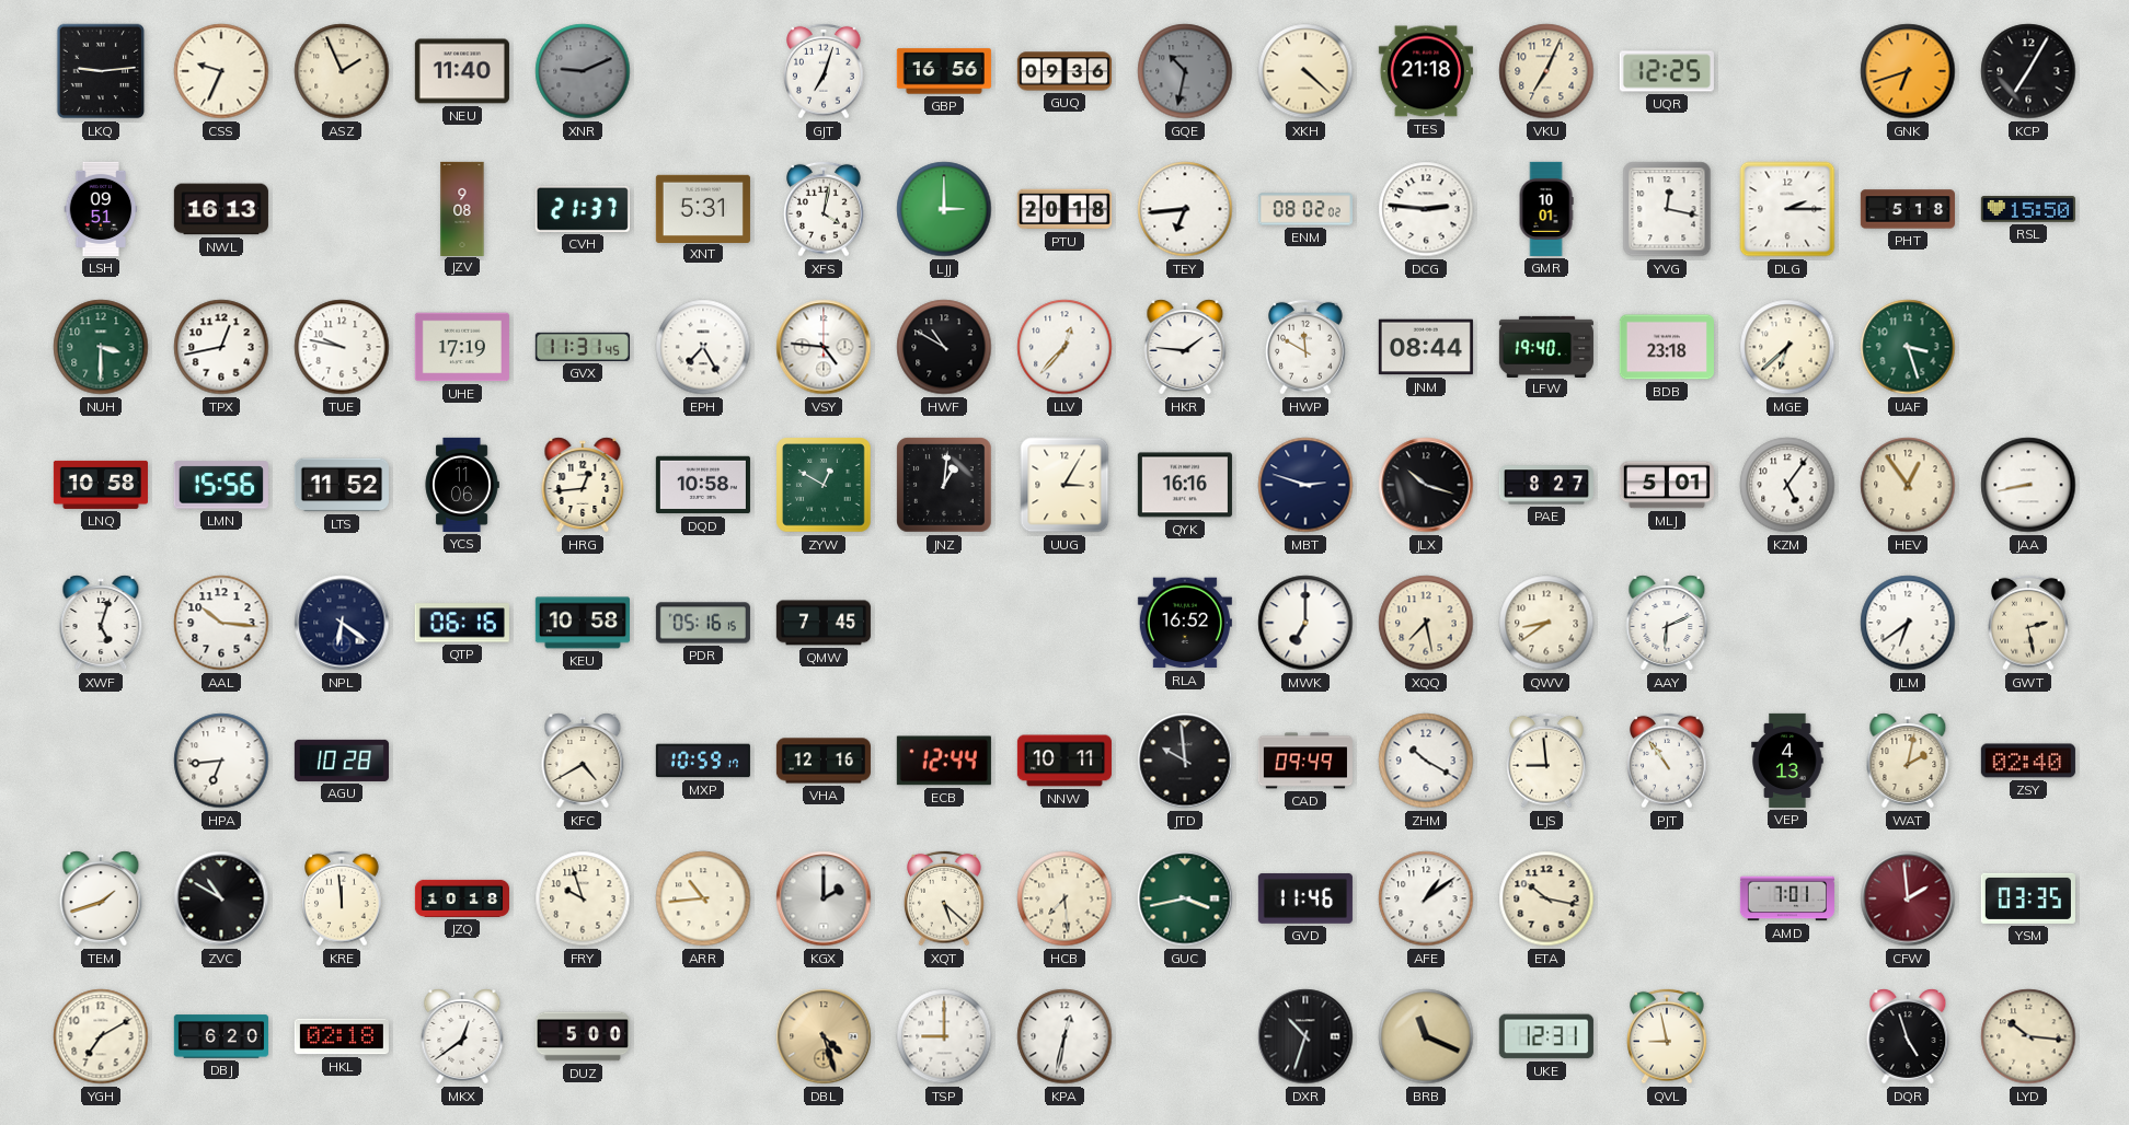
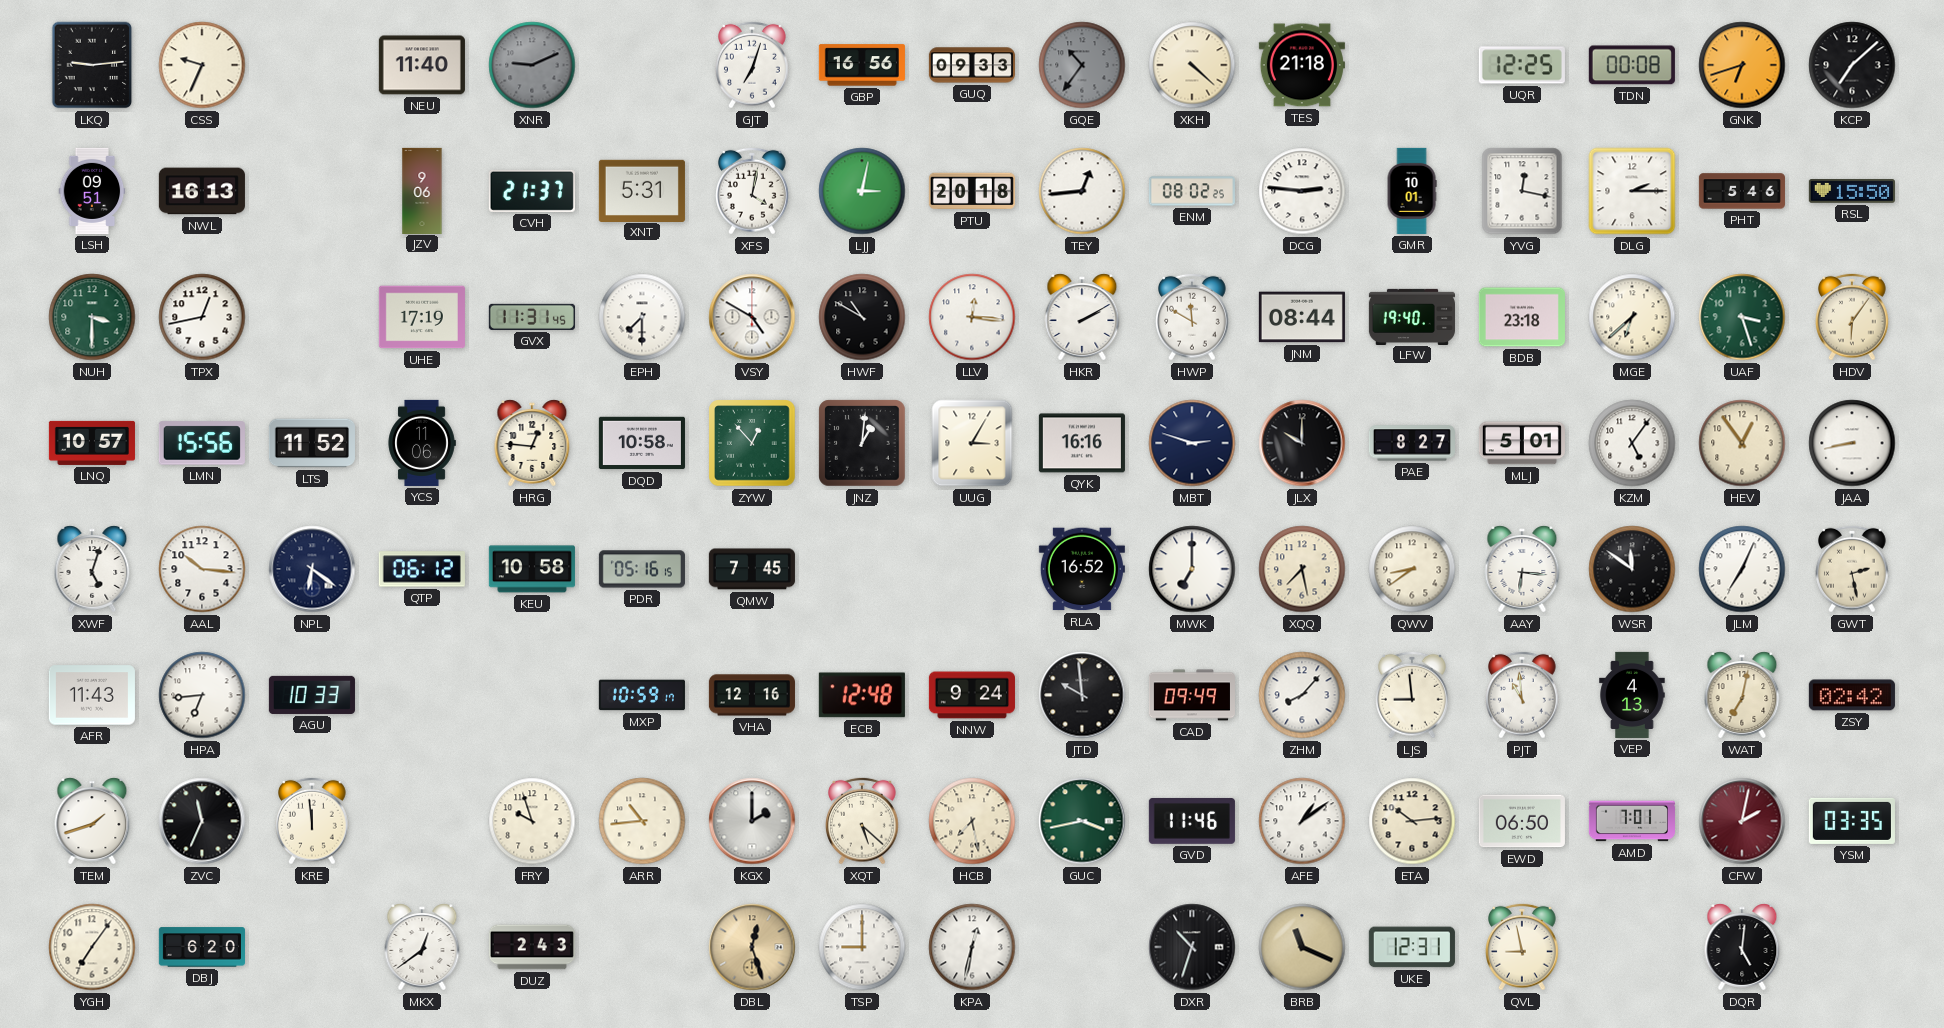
ASZ: 1:56 -> none (342, 71)
GUQ: 09:36 -> 09:33 (972, 65)
GQE: 10:32 -> 10:36 (1082, 65)
VKU: 7:04 -> none (1546, 71)
TDN: none -> 00:08 (1632, 65)
KCP: 7:05 -> 7:08 (1852, 65)
JZV: 9:08 -> 9:06 (422, 190)
LJJ: 3:00 -> 3:02 (862, 191)
TEY: 6:44 -> 12:44 (1082, 191)
ENM: 08:02:02 -> 08:02:25 (1192, 191)
PHT: 5:18 -> 5:46 (1742, 191)
TUE: 9:47 -> none (342, 347)
EPH: 7:25 -> 7:30 (642, 317)
VSY: 4:46 -> 4:50 (752, 317)
LLV: 12:37 -> 12:16 (972, 317)
HKR: 1:46 -> 2:10 (1082, 317)
HDV: none -> 6:06 (1853, 317)
LNQ: 10:58 -> 10:57 (92, 443)
HRG: 12:44 -> 12:46 (532, 443)
ZYW: 12:50 -> 12:53 (752, 443)
JLX: 10:18 -> 10:00 (1302, 443)
QTP: 06:16 -> 06:12 (422, 569)
AAY: 6:11 -> 6:16 (1522, 569)
WSR: none -> 11:51 (1632, 569)
JLM: 6:39 -> 7:04 (1742, 569)
AFR: none -> 11:43 (92, 695)
AGU: 10:28 -> 10:33 (312, 695)
KFC: 4:40 -> none (583, 761)
ECB: 12:44 -> 12:48 (862, 695)
NNW: 10:11 -> 9:24 (972, 695)
ZHM: 10:20 -> 8:07 (1302, 695)
PJT: 10:54 -> 10:59 (1523, 695)
WAT: 2:02 -> 7:02 (1742, 695)
ZSY: 02:40 -> 02:42 (1852, 695)
ZVC: 10:50 -> 11:34 (202, 821)
JZQ: 10:18 -> none (461, 898)
HCB: 7:29 -> 7:28 (972, 821)
ETA: 10:17 -> 10:14 (1412, 821)
EWD: none -> 06:50 (1522, 821)
CFW: 1:59 -> 2:02 (1742, 821)
YGH: 7:10 -> 7:06 (92, 947)
HKL: 02:18 -> none (342, 1036)
DUZ: 5:00 -> 2:43 (532, 947)
DBL: 4:27 -> 12:27 (752, 947)
DQR: 4:57 -> 5:01 (1742, 947)
LYD: 10:16 -> none (2028, 1036)
